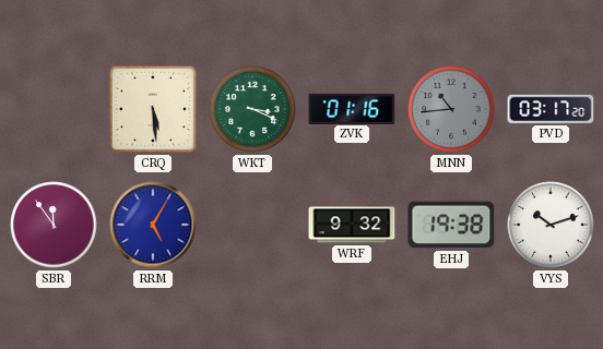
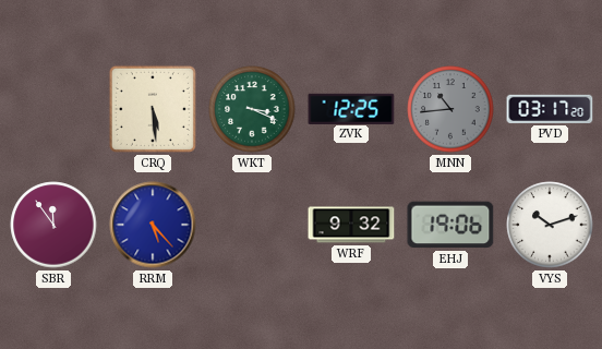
ZVK: 01:16 -> 12:25 (351, 108)
RRM: 5:05 -> 5:23 (153, 225)
EHJ: 19:38 -> 19:06 (450, 225)
